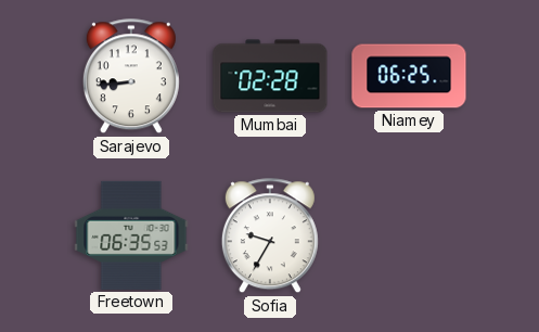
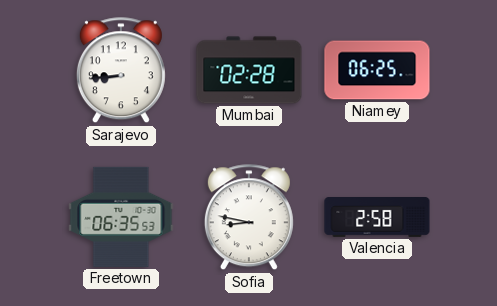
Sofia: 9:35 -> 8:47 (249, 218)
Valencia: none -> 2:58 (377, 218)
